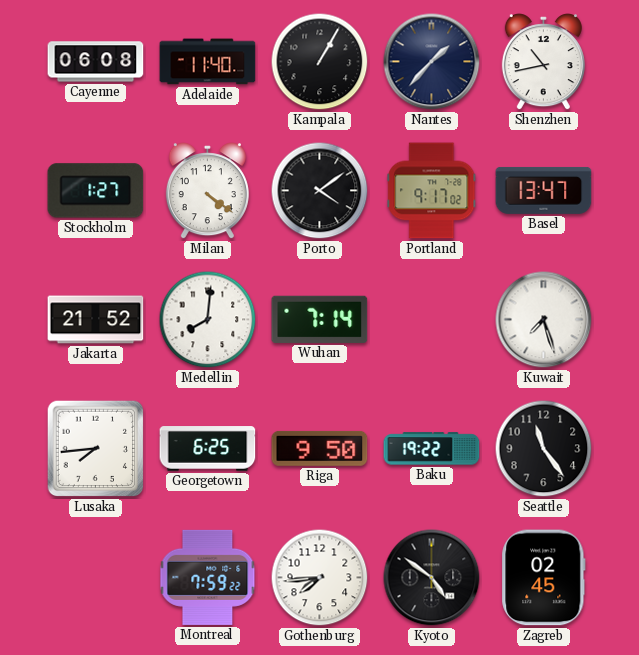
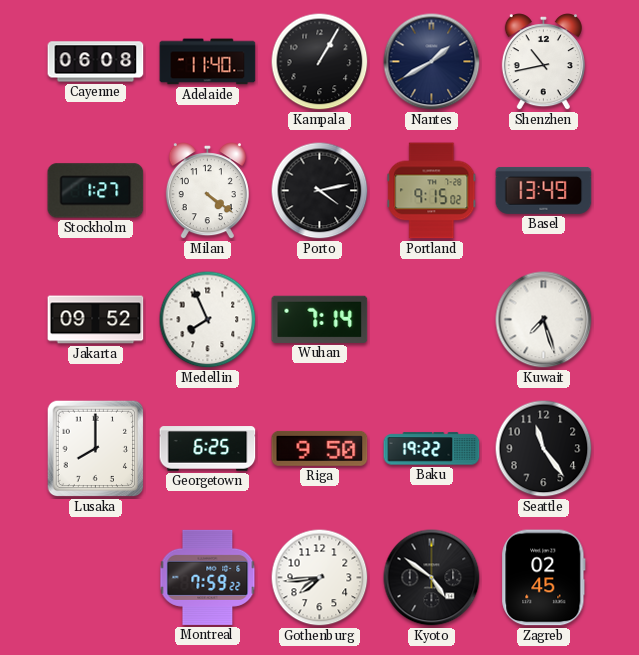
Nantes: 1:37 -> 1:40 (432, 62)
Porto: 4:09 -> 4:13 (320, 191)
Portland: 9:17 -> 9:15 (432, 191)
Basel: 13:47 -> 13:49 (544, 190)
Jakarta: 21:52 -> 09:52 (96, 320)
Medellin: 8:01 -> 7:56 (208, 320)
Lusaka: 7:44 -> 8:00 (96, 449)
